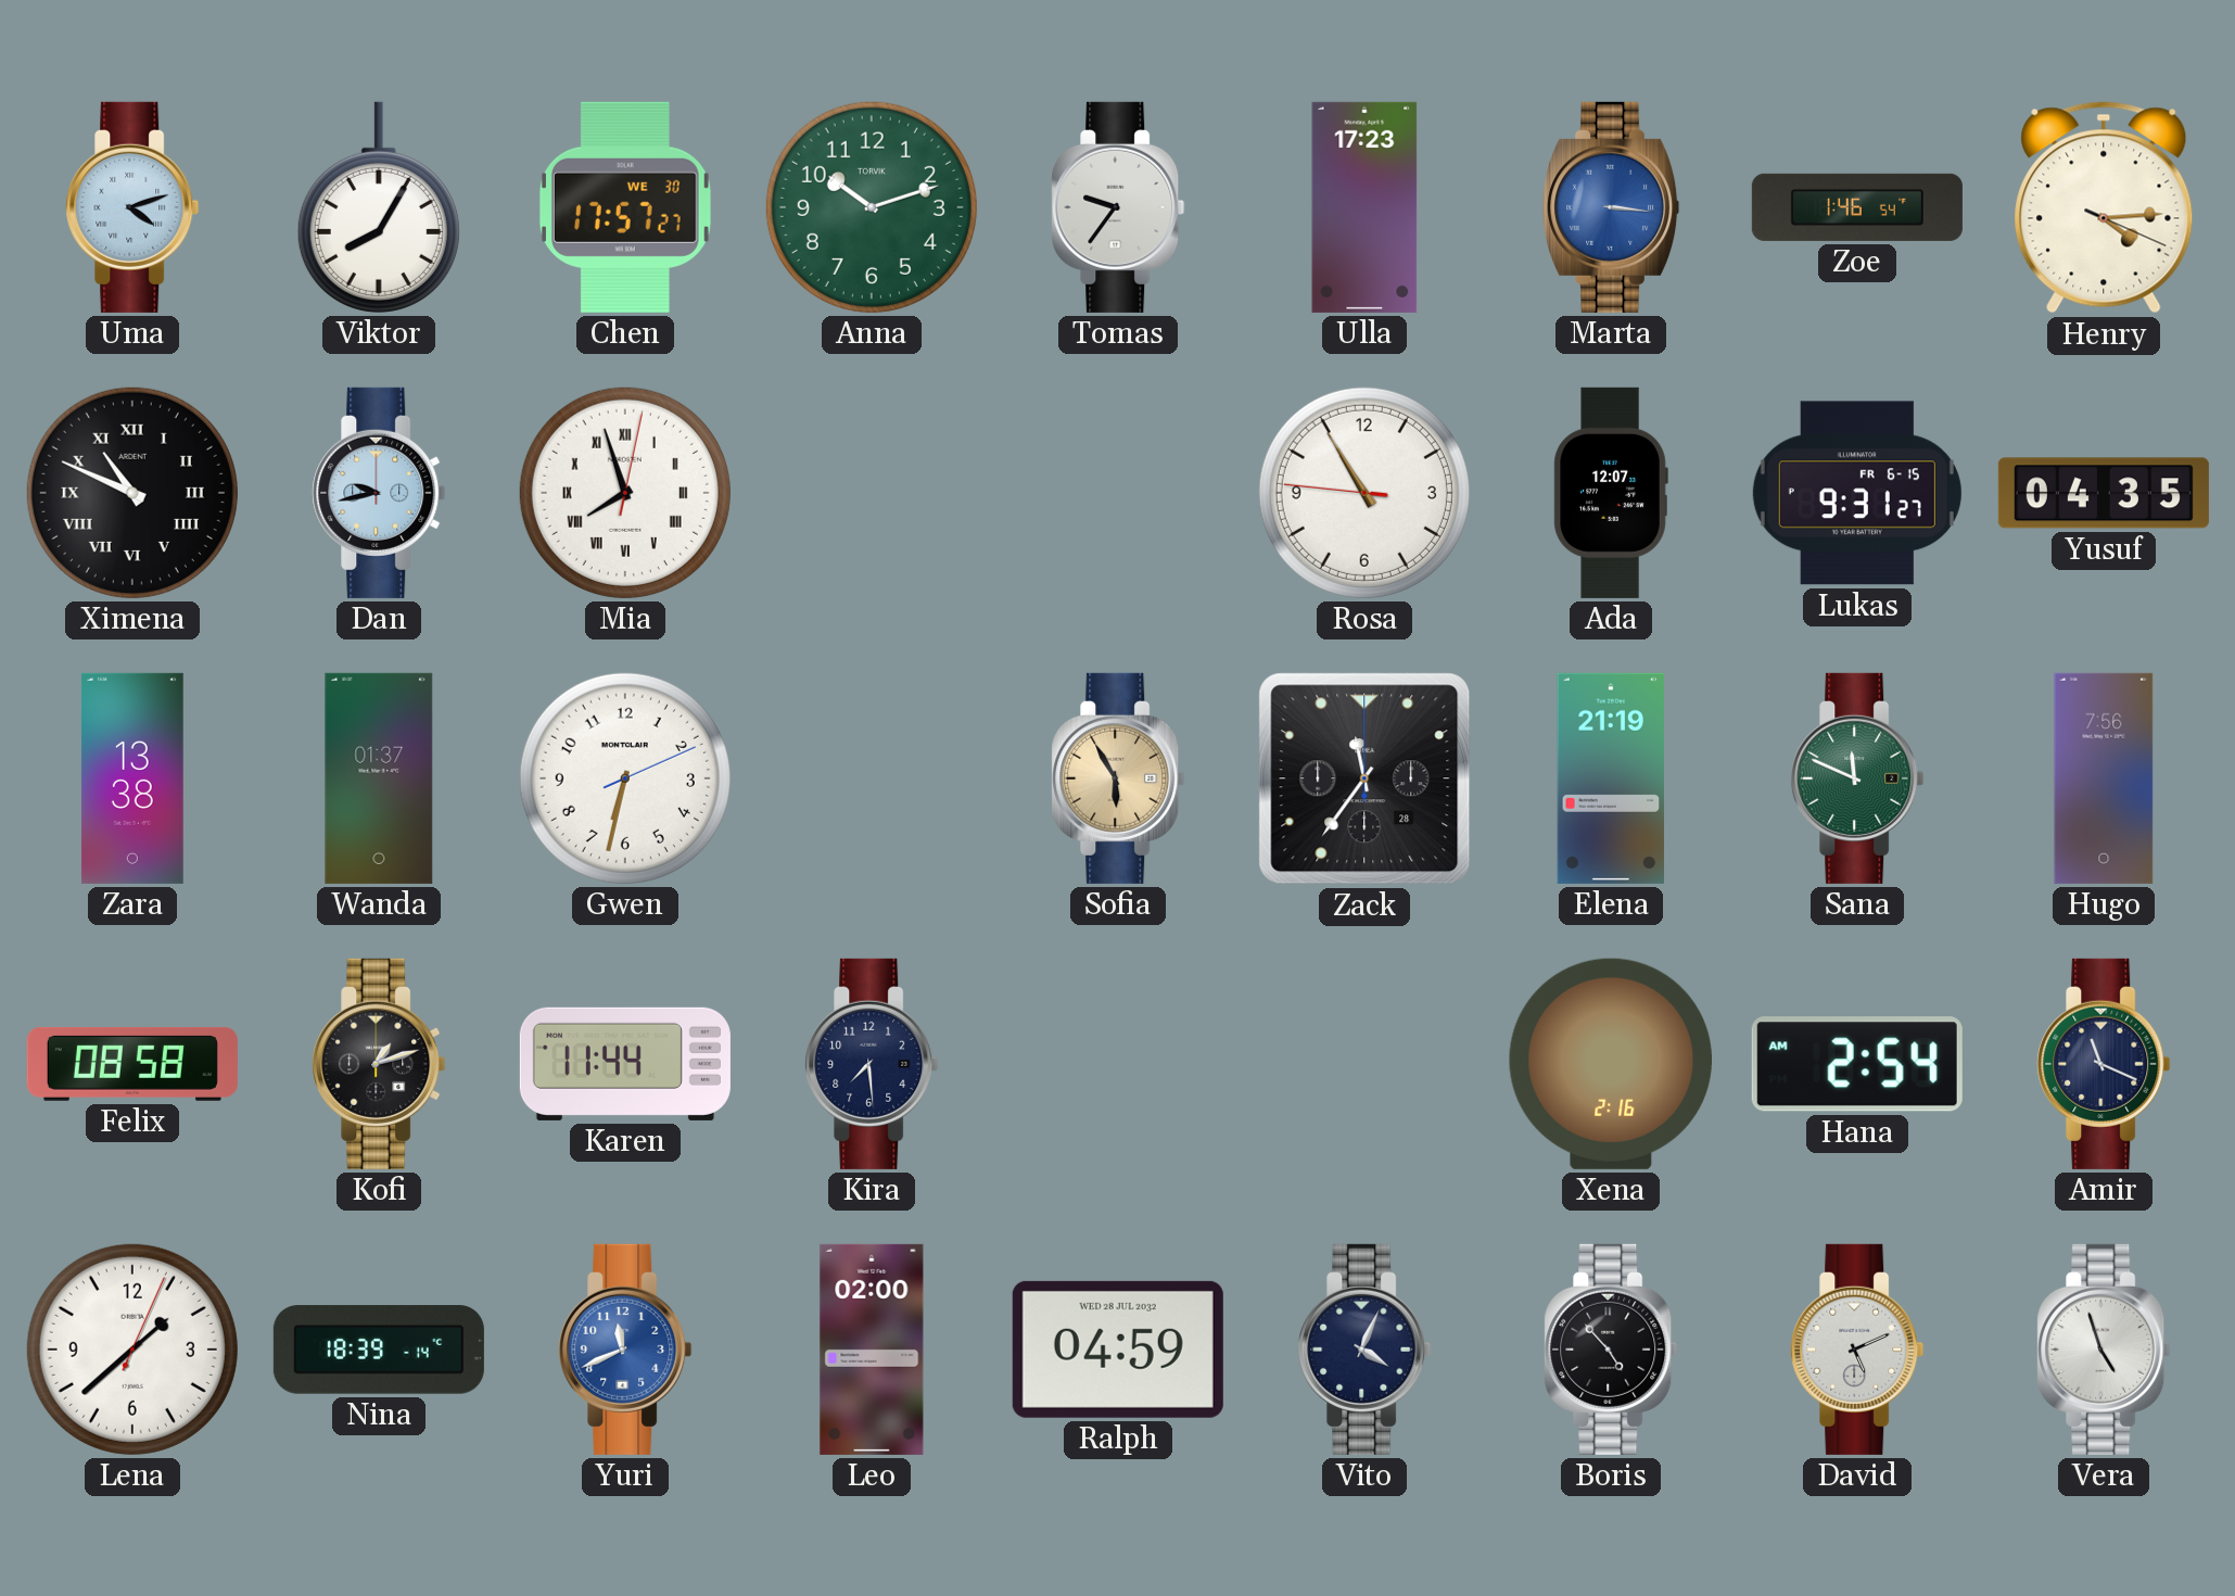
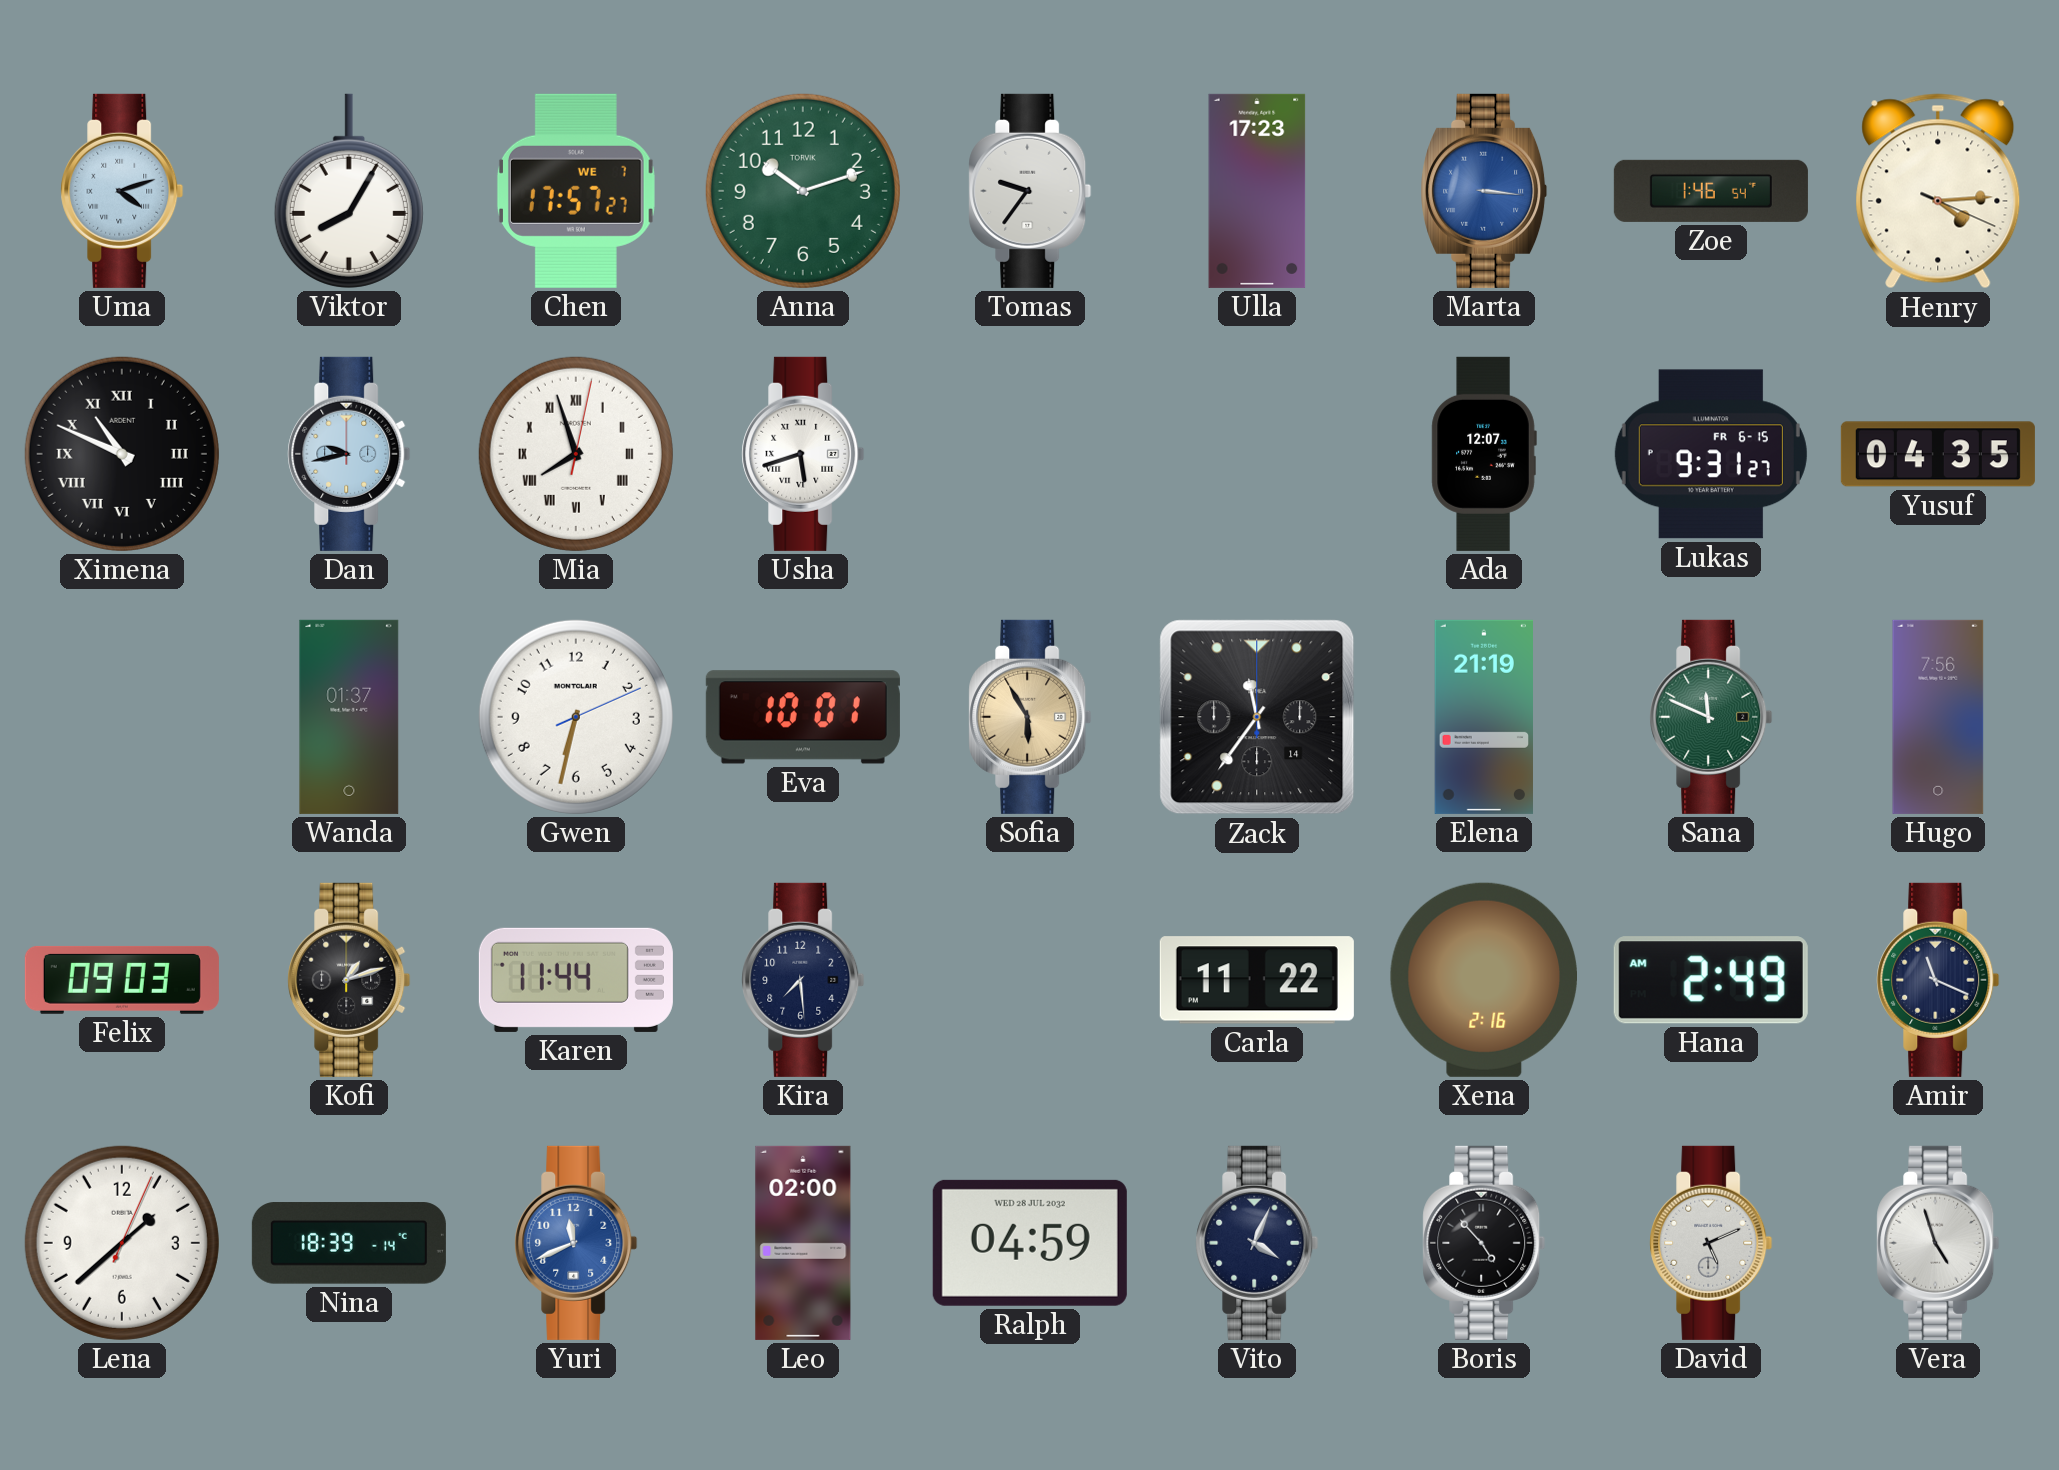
Chen date: WE 30 -> WE 7 (576, 191)
Usha: none -> 5:42 (803, 454)
Rosa: 10:54 -> none (1364, 493)
Zara: 13:38 -> none (132, 778)
Eva: none -> 10:01 (803, 717)
Zack date: 28 -> 14 (1257, 717)
Felix: 08:58 -> 09:03 (122, 980)
Carla: none -> 11:22 (1257, 980)
Hana: 2:54 -> 2:49 (1711, 980)
